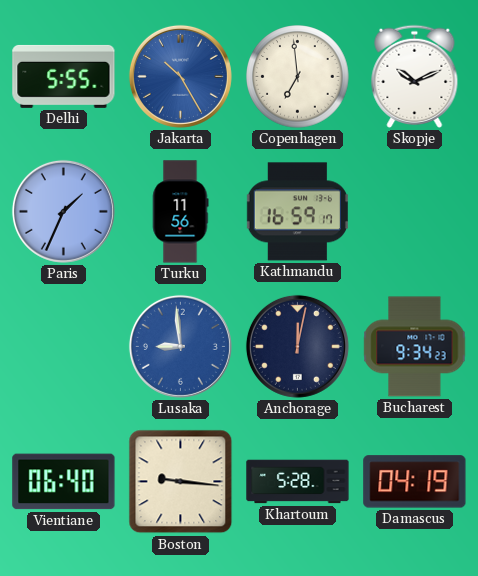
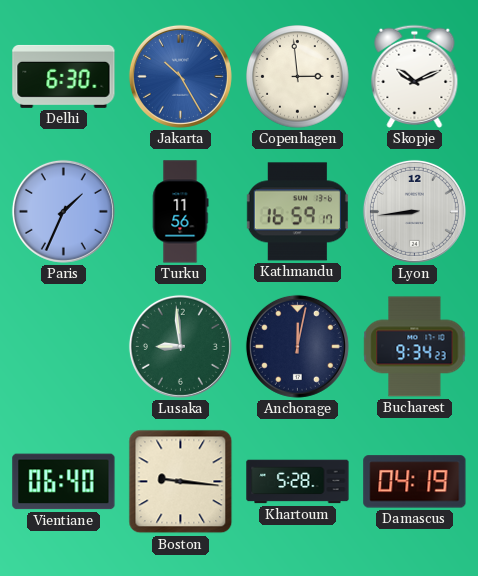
Delhi: 5:55 -> 6:30 (64, 76)
Copenhagen: 6:59 -> 2:59 (298, 77)
Lyon: none -> 8:44 (414, 211)
Lusaka dial: blue -> green (180, 346)
